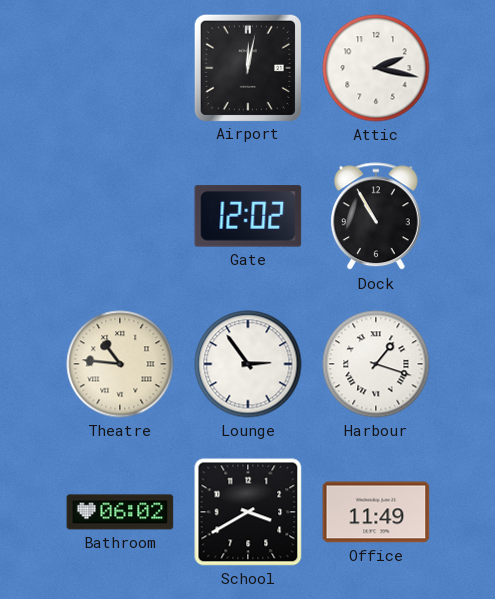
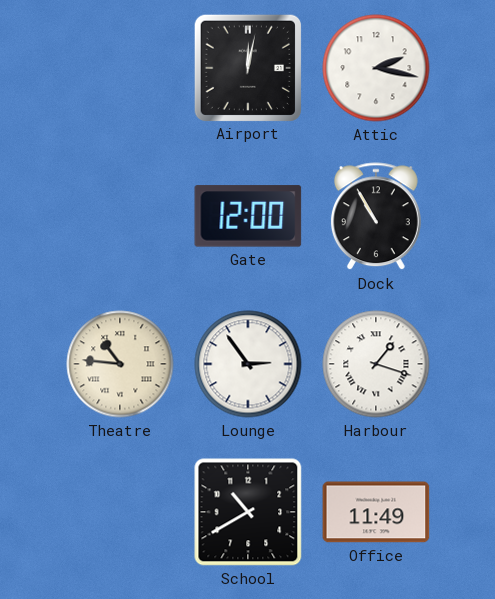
Gate: 12:02 -> 12:00 (248, 216)
Bathroom: 06:02 -> none (120, 512)
School: 3:40 -> 10:40 (248, 512)
